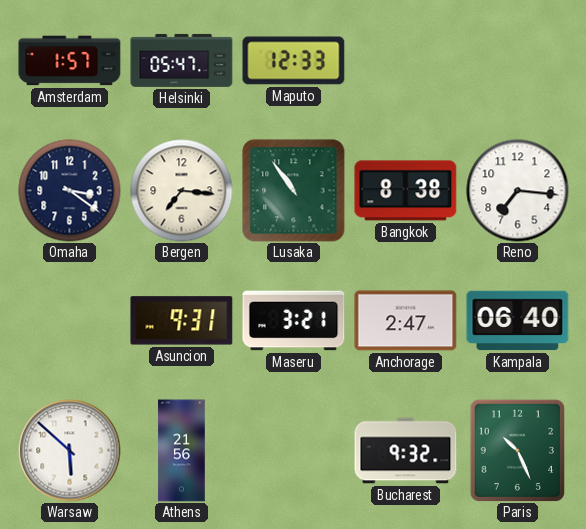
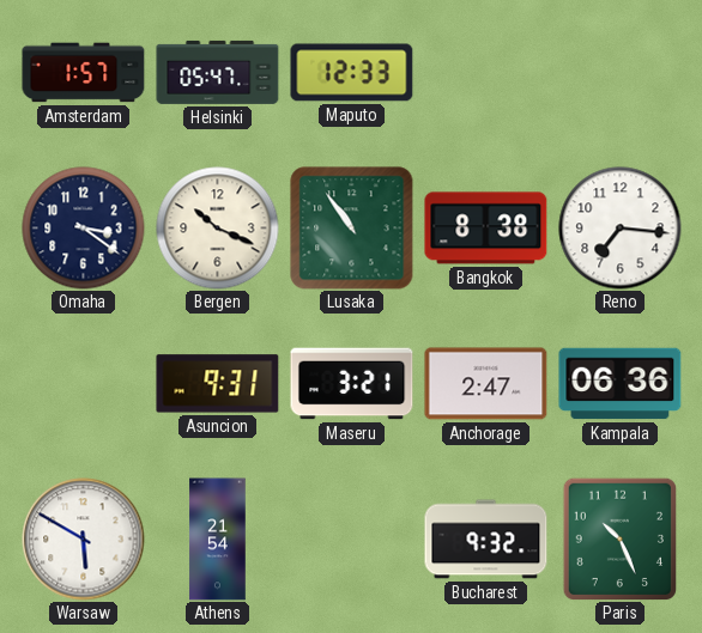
Bergen: 7:16 -> 10:19 (218, 229)
Kampala: 06:40 -> 06:36 (621, 384)
Warsaw: 5:52 -> 5:50 (84, 540)
Athens: 21:56 -> 21:54 (218, 540)
